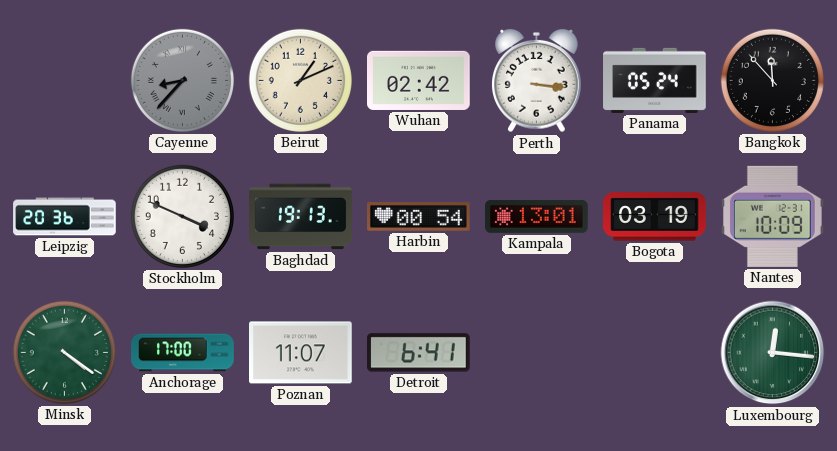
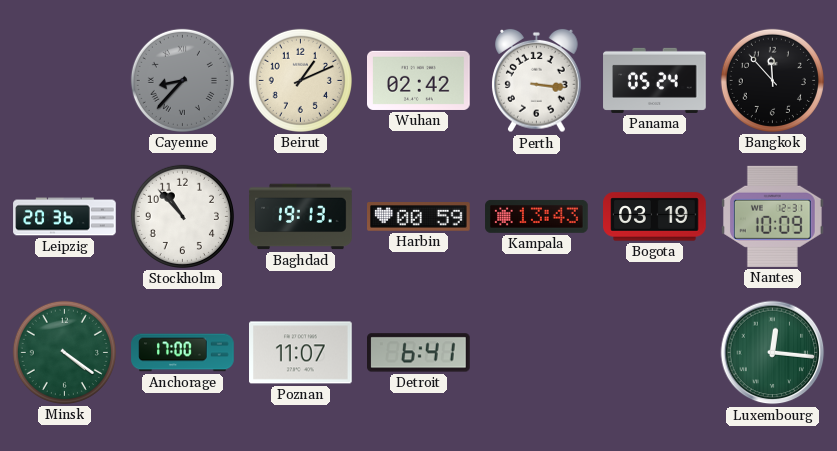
Stockholm: 3:49 -> 10:53 (182, 216)
Harbin: 00:54 -> 00:59 (419, 217)
Kampala: 13:01 -> 13:43 (537, 217)
